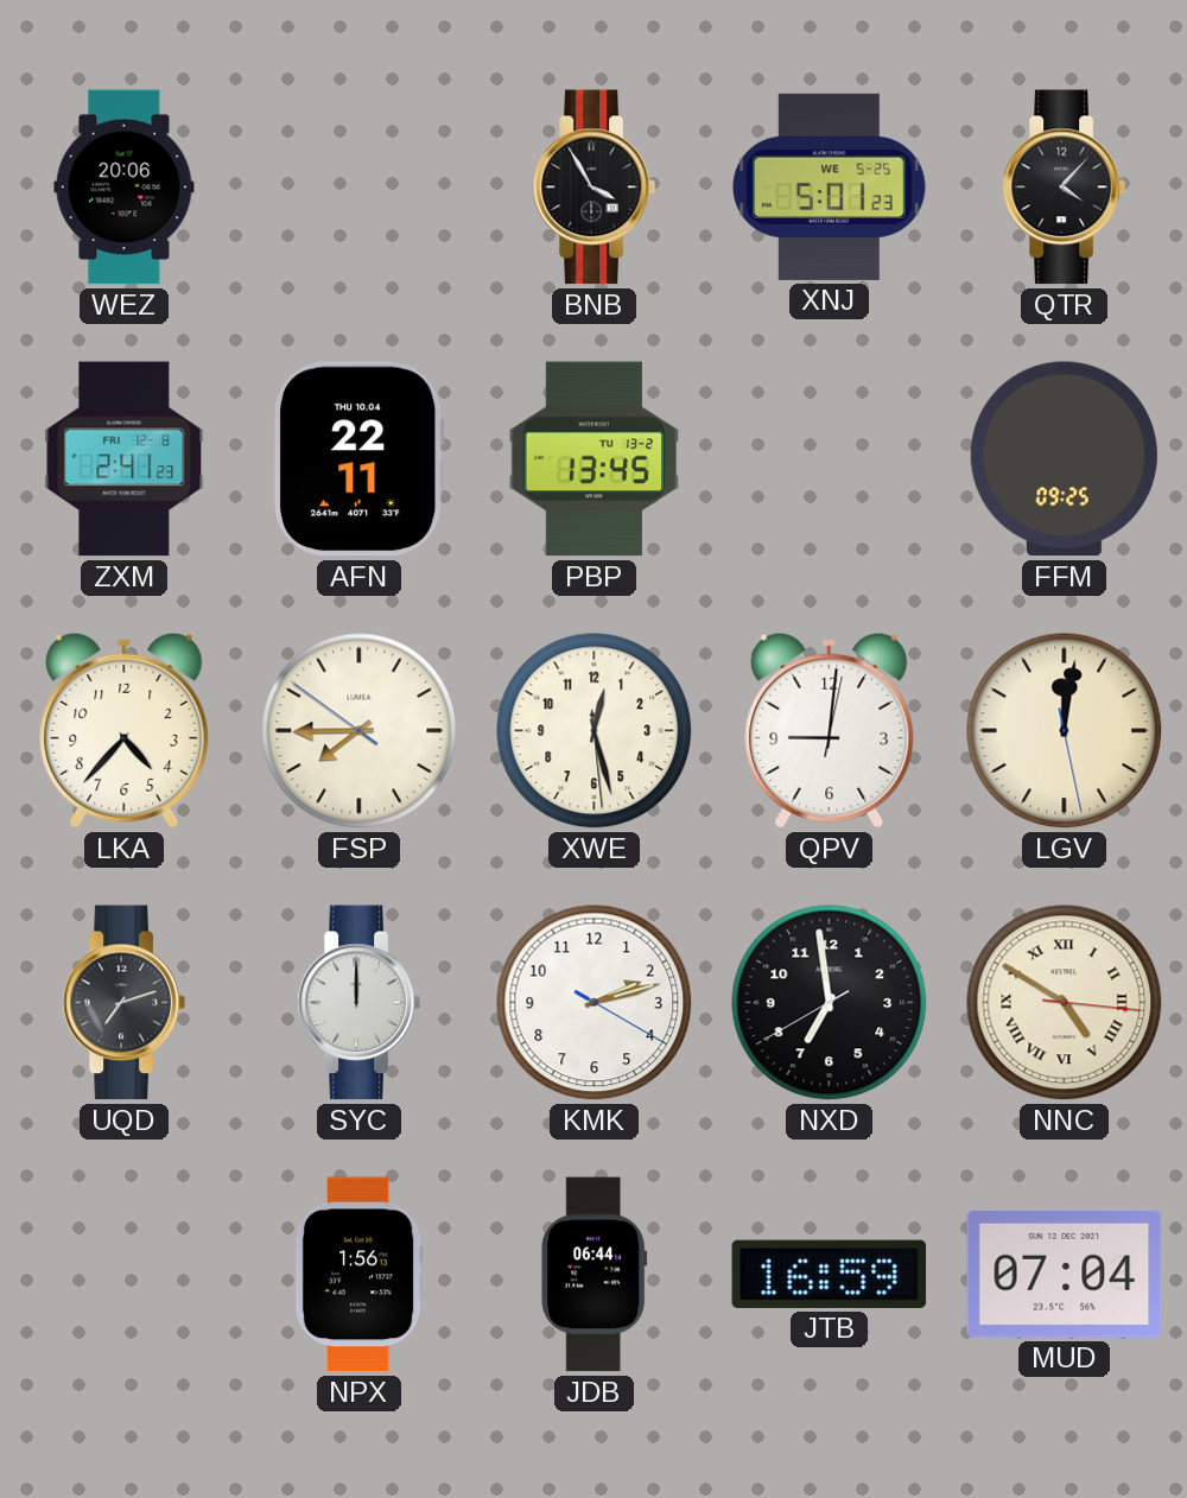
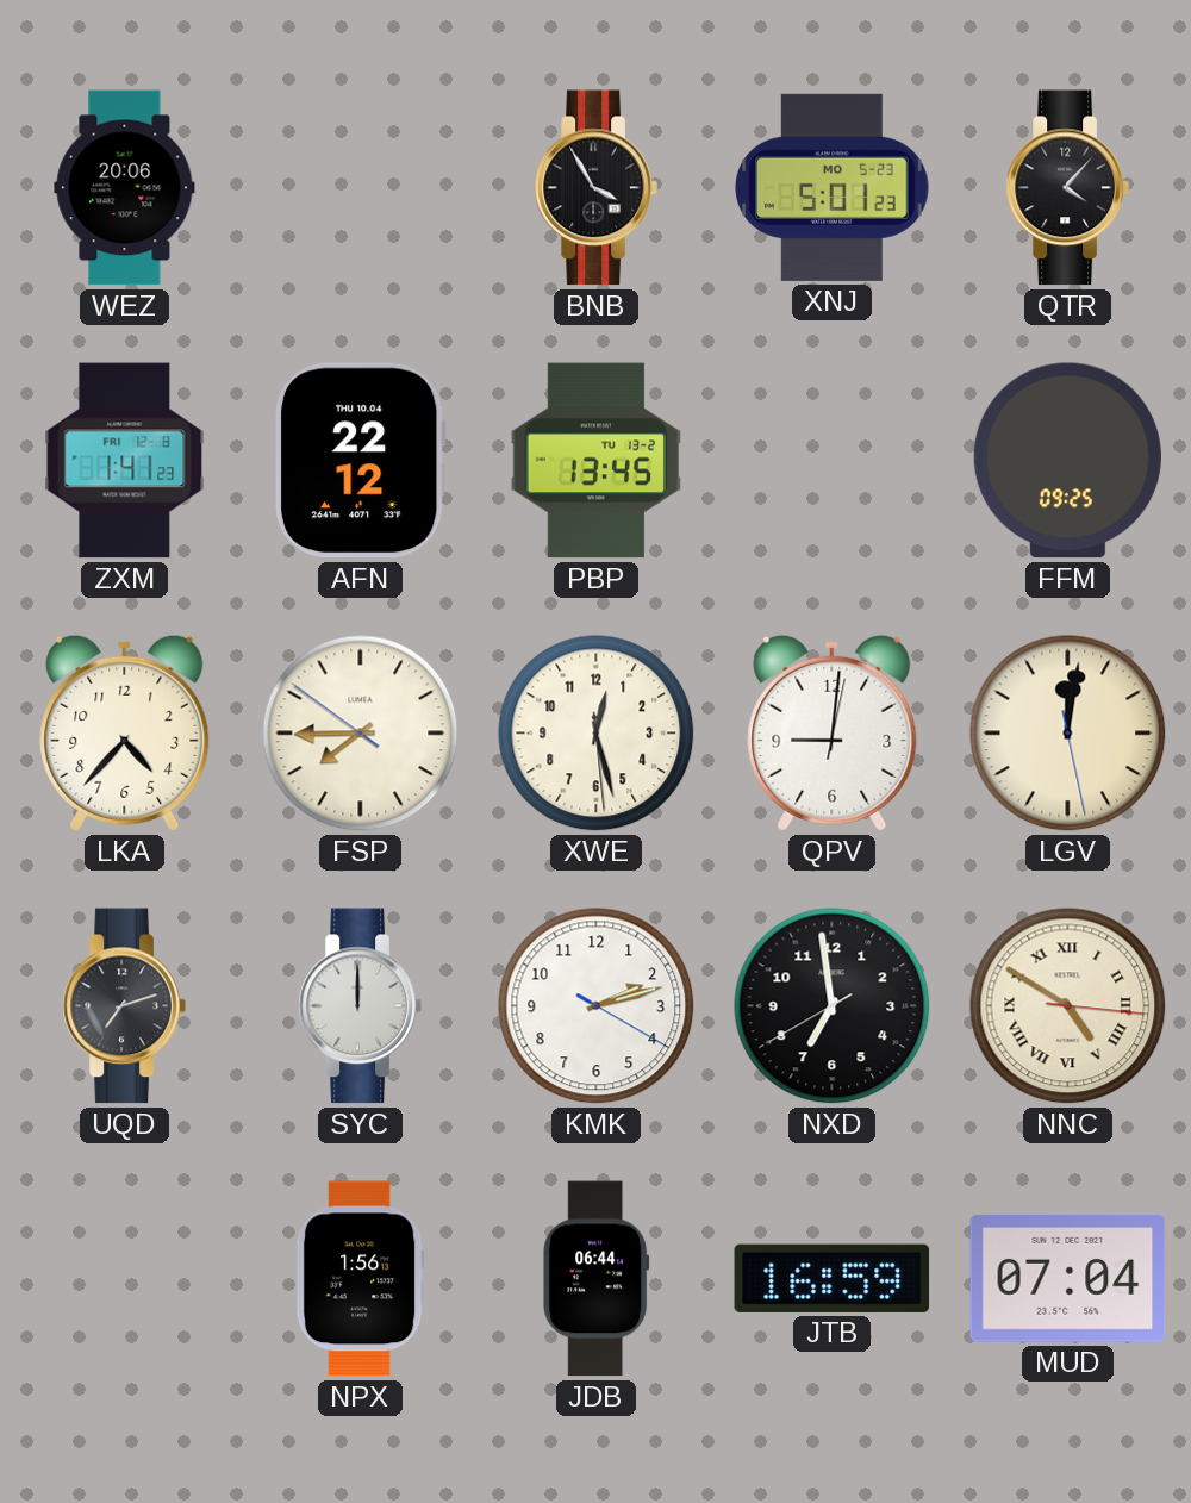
XNJ date: WE 5-25 -> MO 5-23 (833, 187)
ZXM: 2:41 -> 1:41 (125, 461)
AFN: 22:11 -> 22:12 (360, 461)
